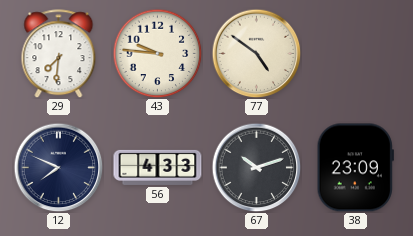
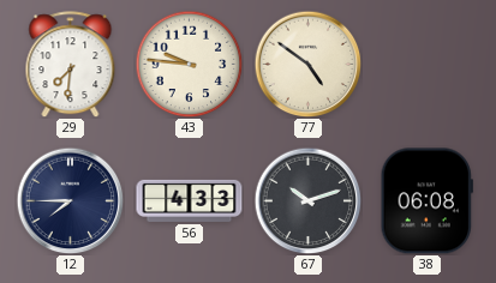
12: 7:49 -> 7:45 (70, 200)
38: 23:09 -> 06:08 (426, 201)
